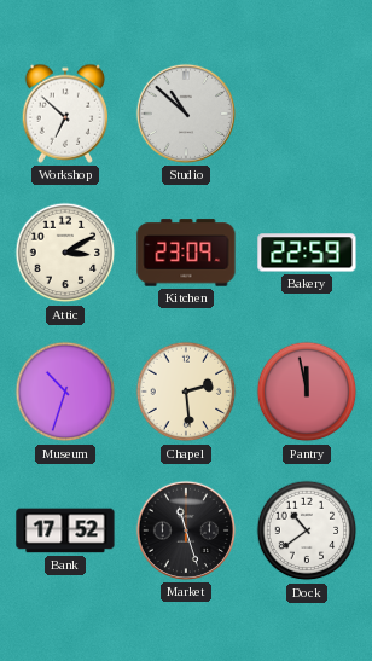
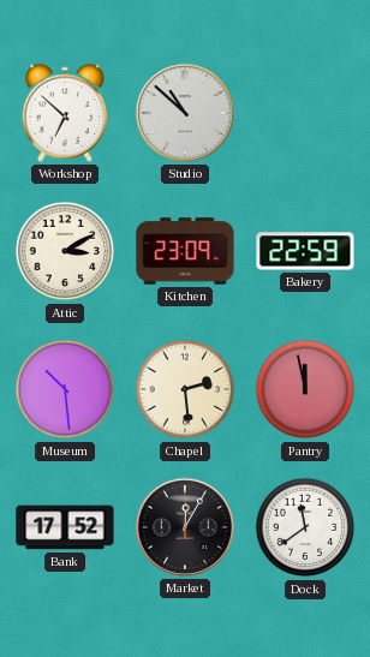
Museum: 10:33 -> 10:29 (65, 389)
Market: 11:27 -> 12:05 (185, 527)
Dock: 10:39 -> 11:39 (305, 527)
